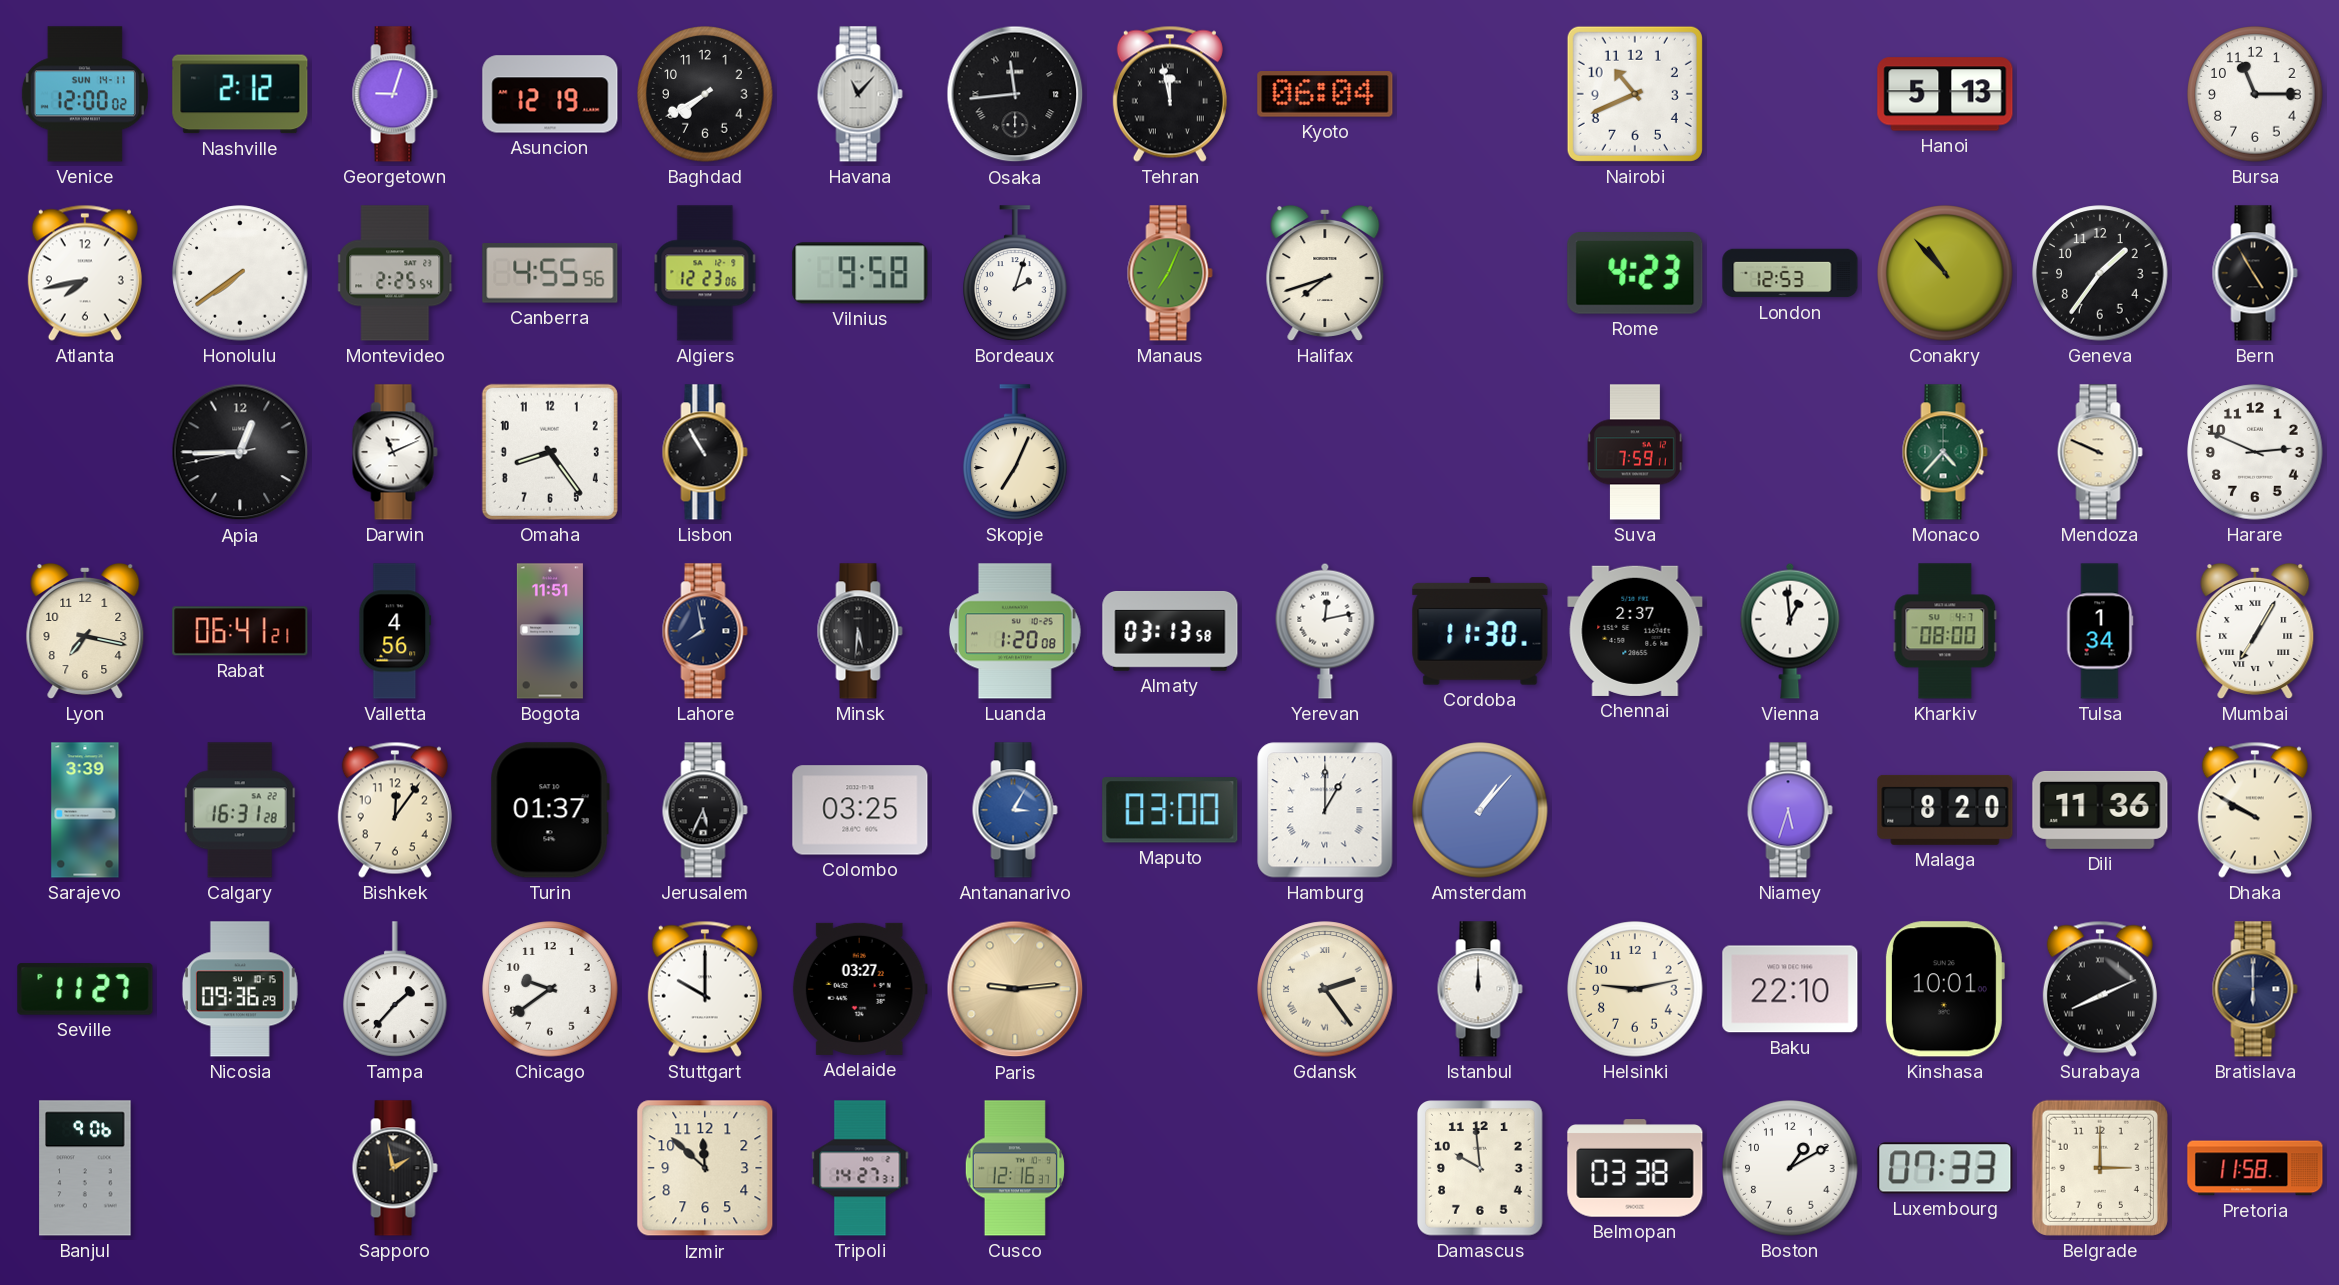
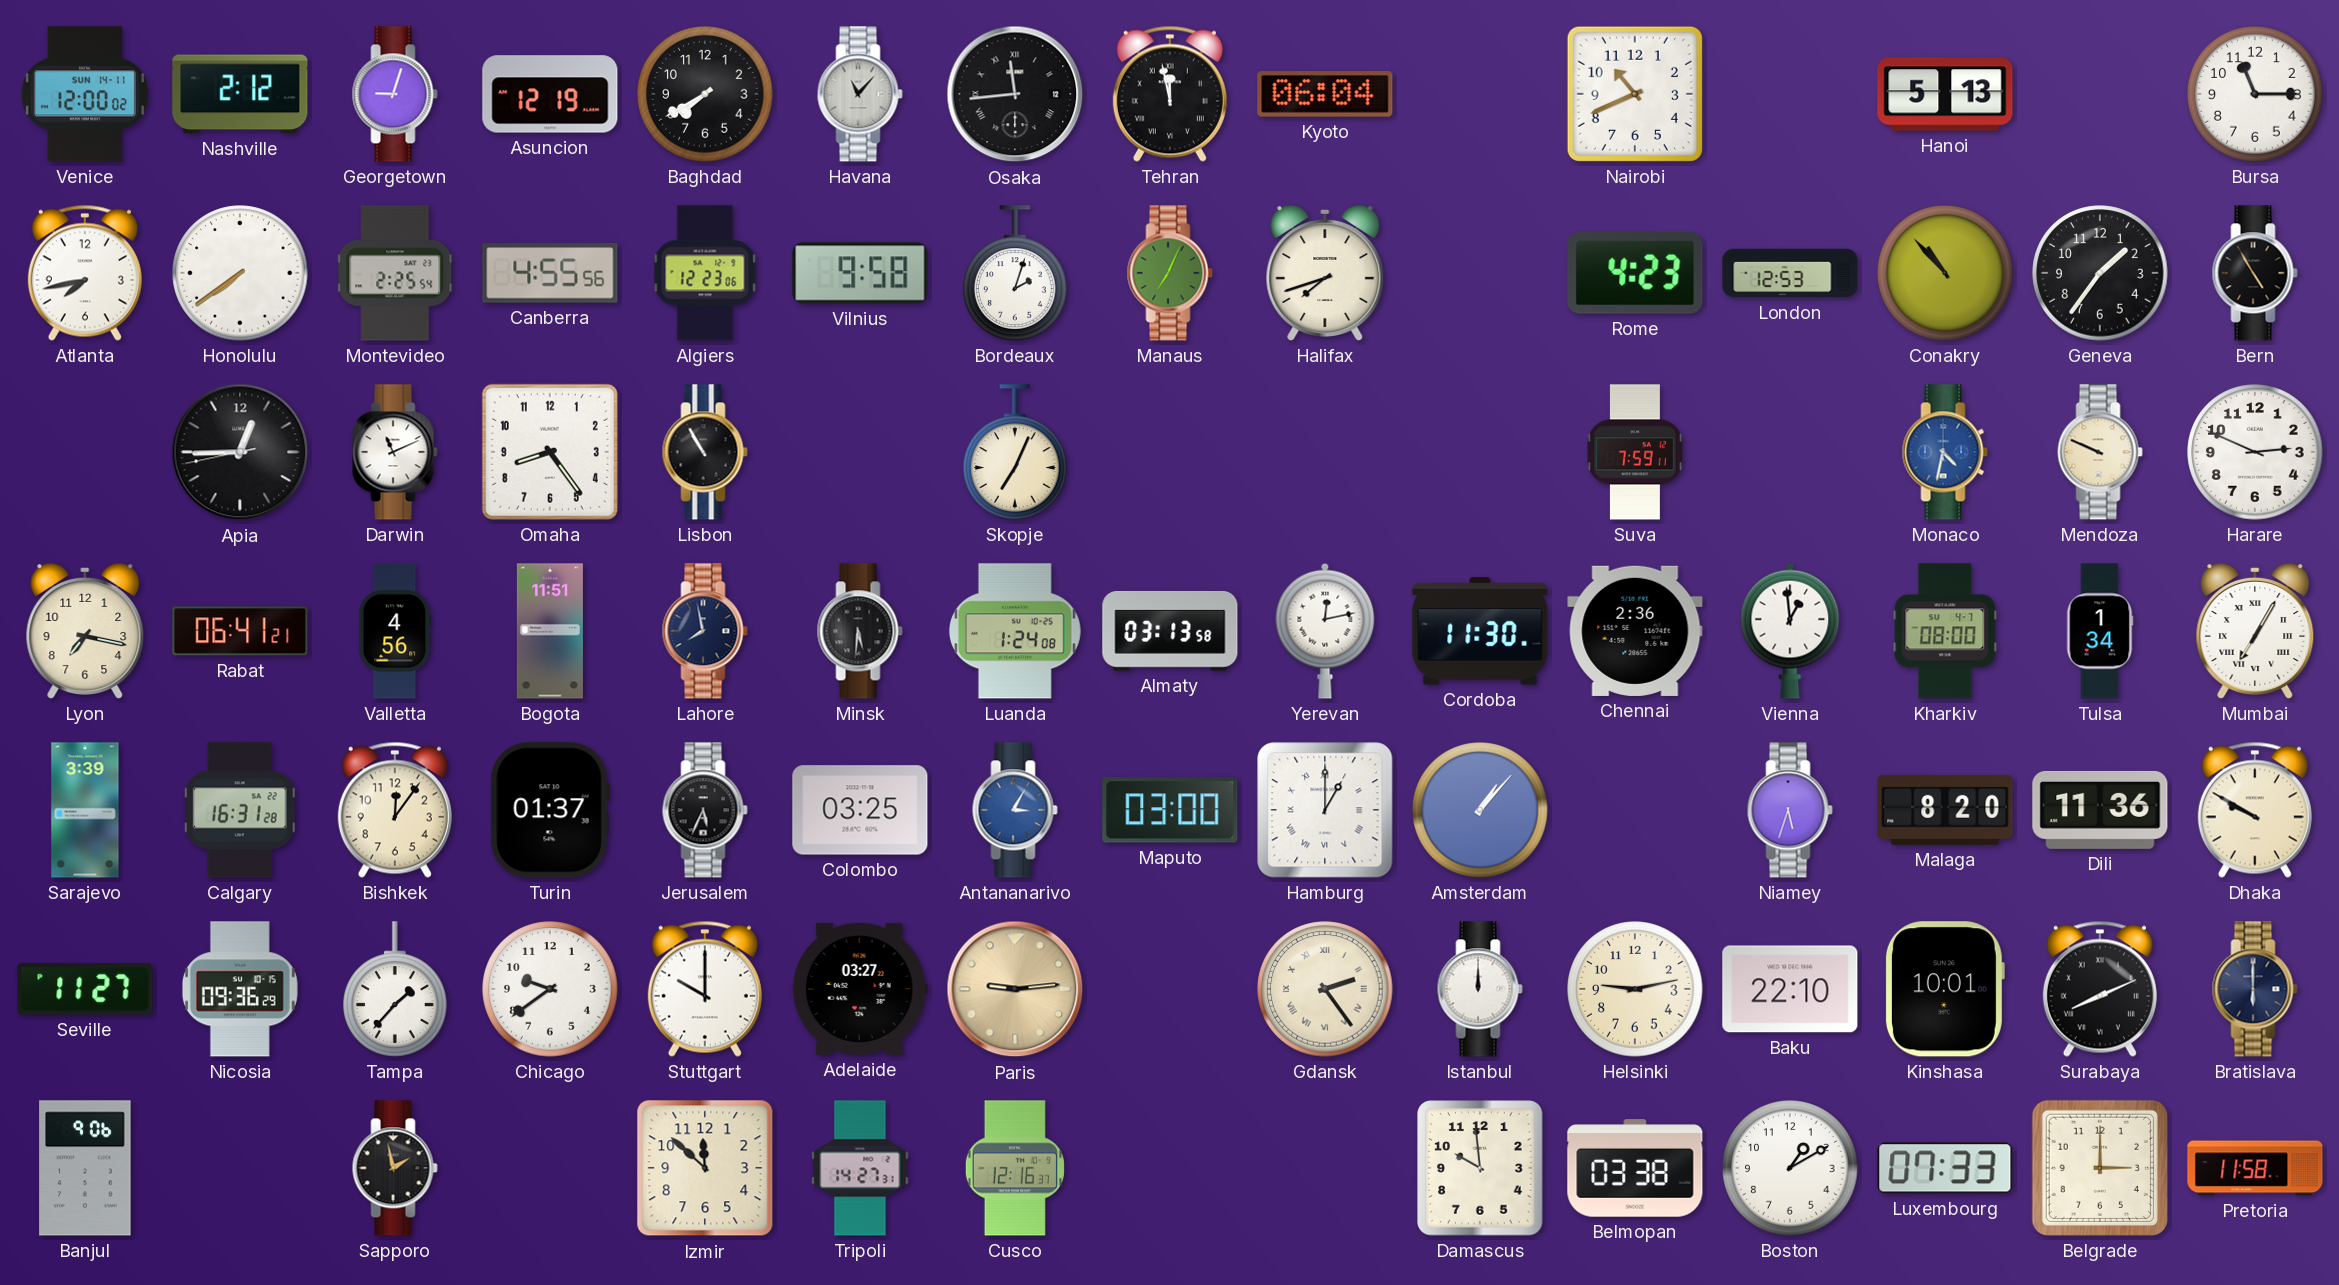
Monaco: 4:37 -> 4:32 (1945, 452)
Monaco dial: green -> blue (1945, 452)
Luanda: 1:20 -> 1:24 (1015, 631)
Chennai: 2:37 -> 2:36 (1635, 631)
